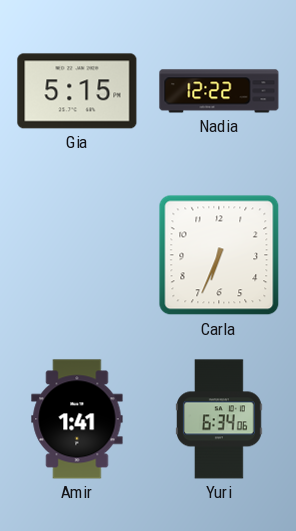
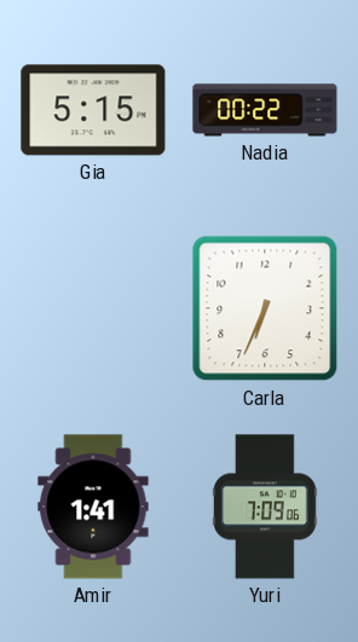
Nadia: 12:22 -> 00:22 (265, 110)
Yuri: 6:34 -> 7:09 (265, 507)
